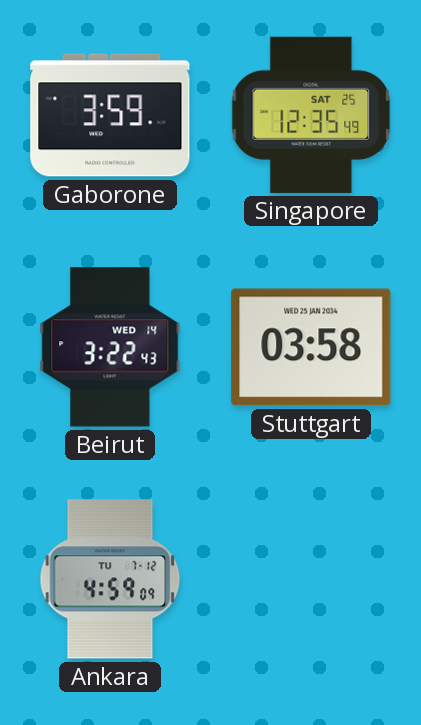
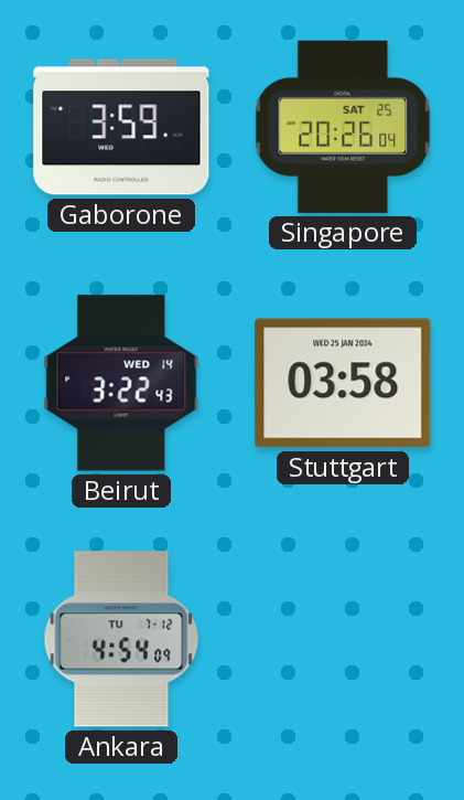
Singapore: 12:35 -> 20:26 (343, 127)
Ankara: 4:59 -> 4:54 (121, 639)
